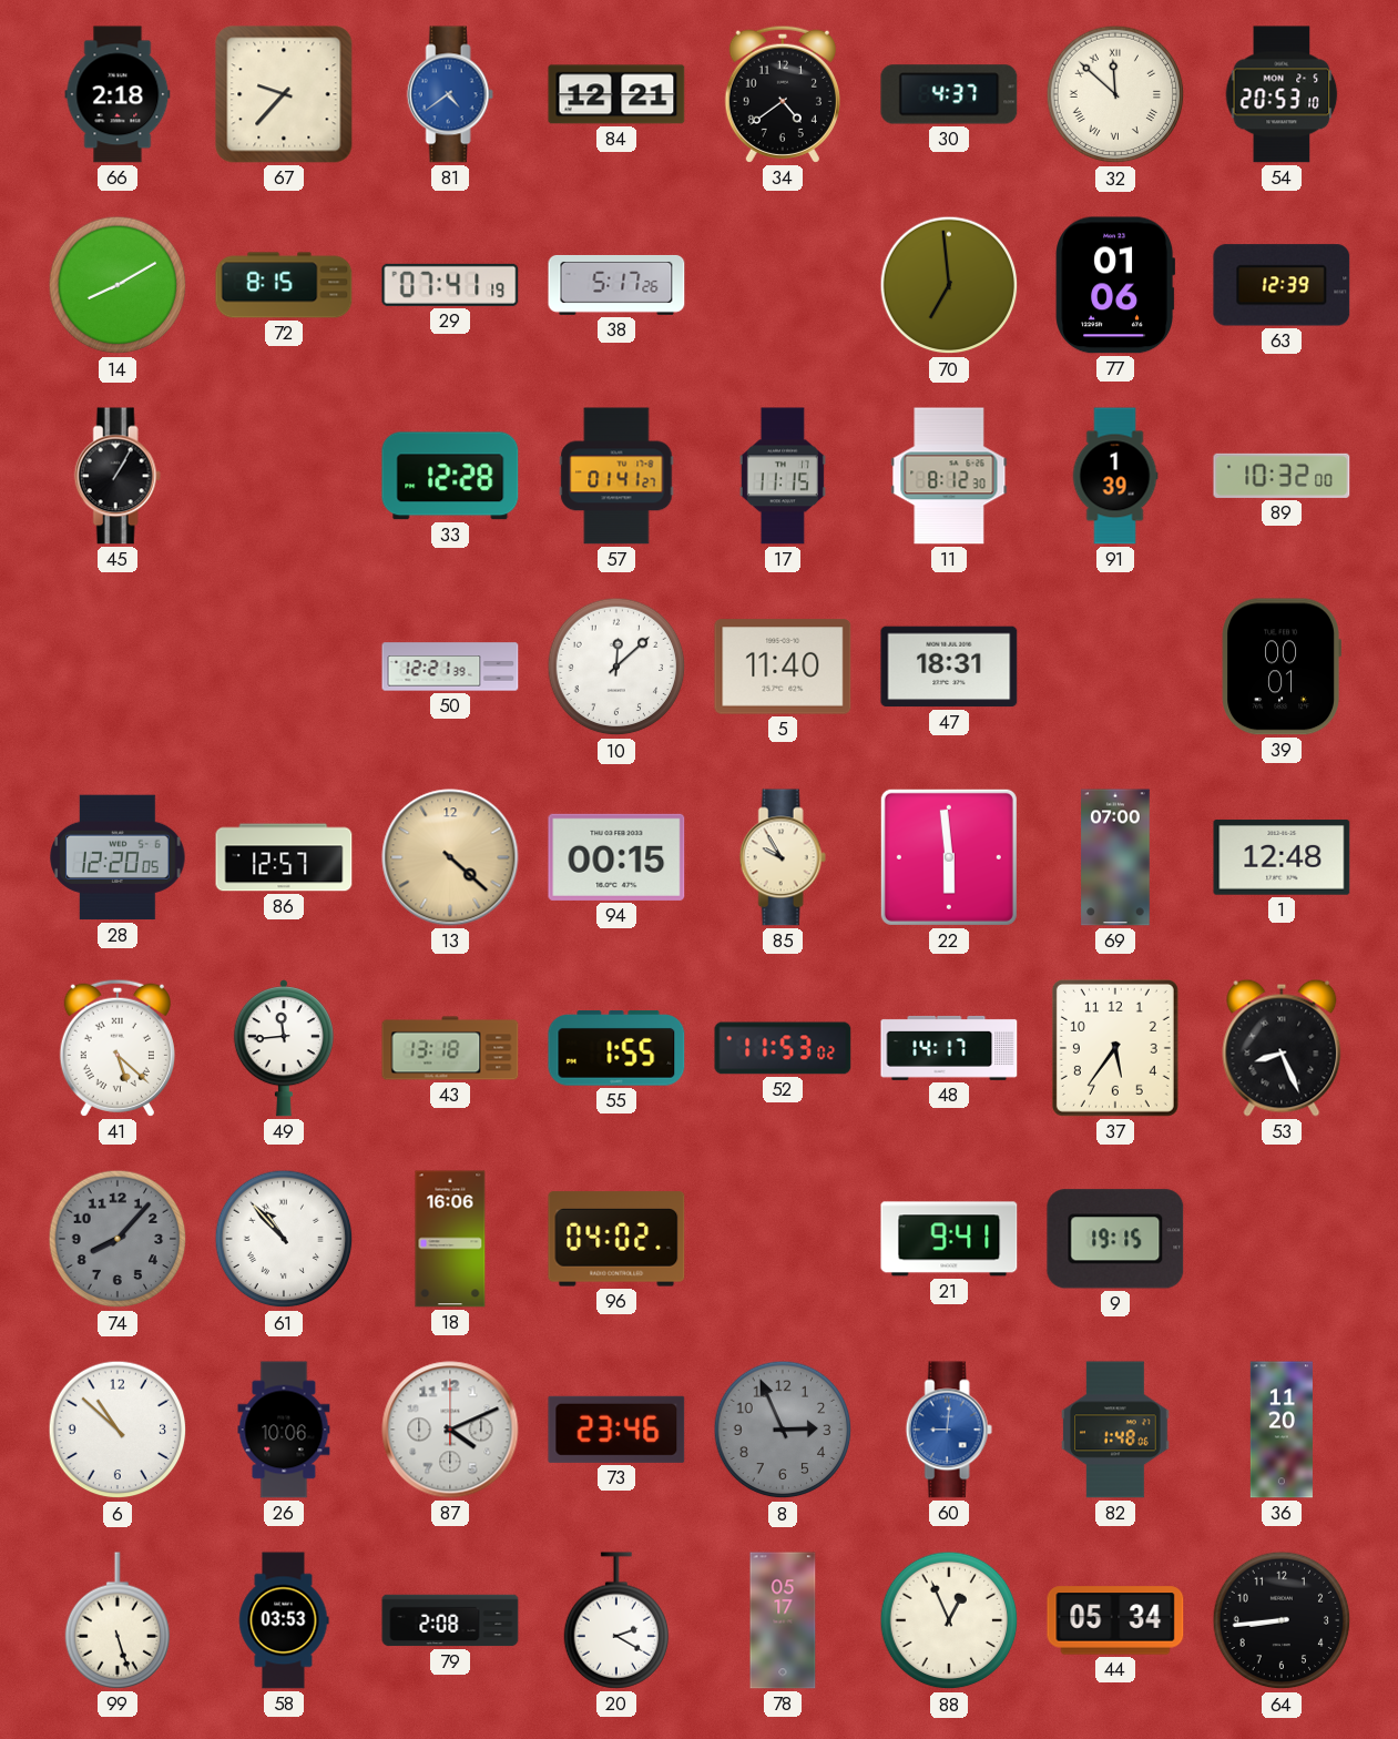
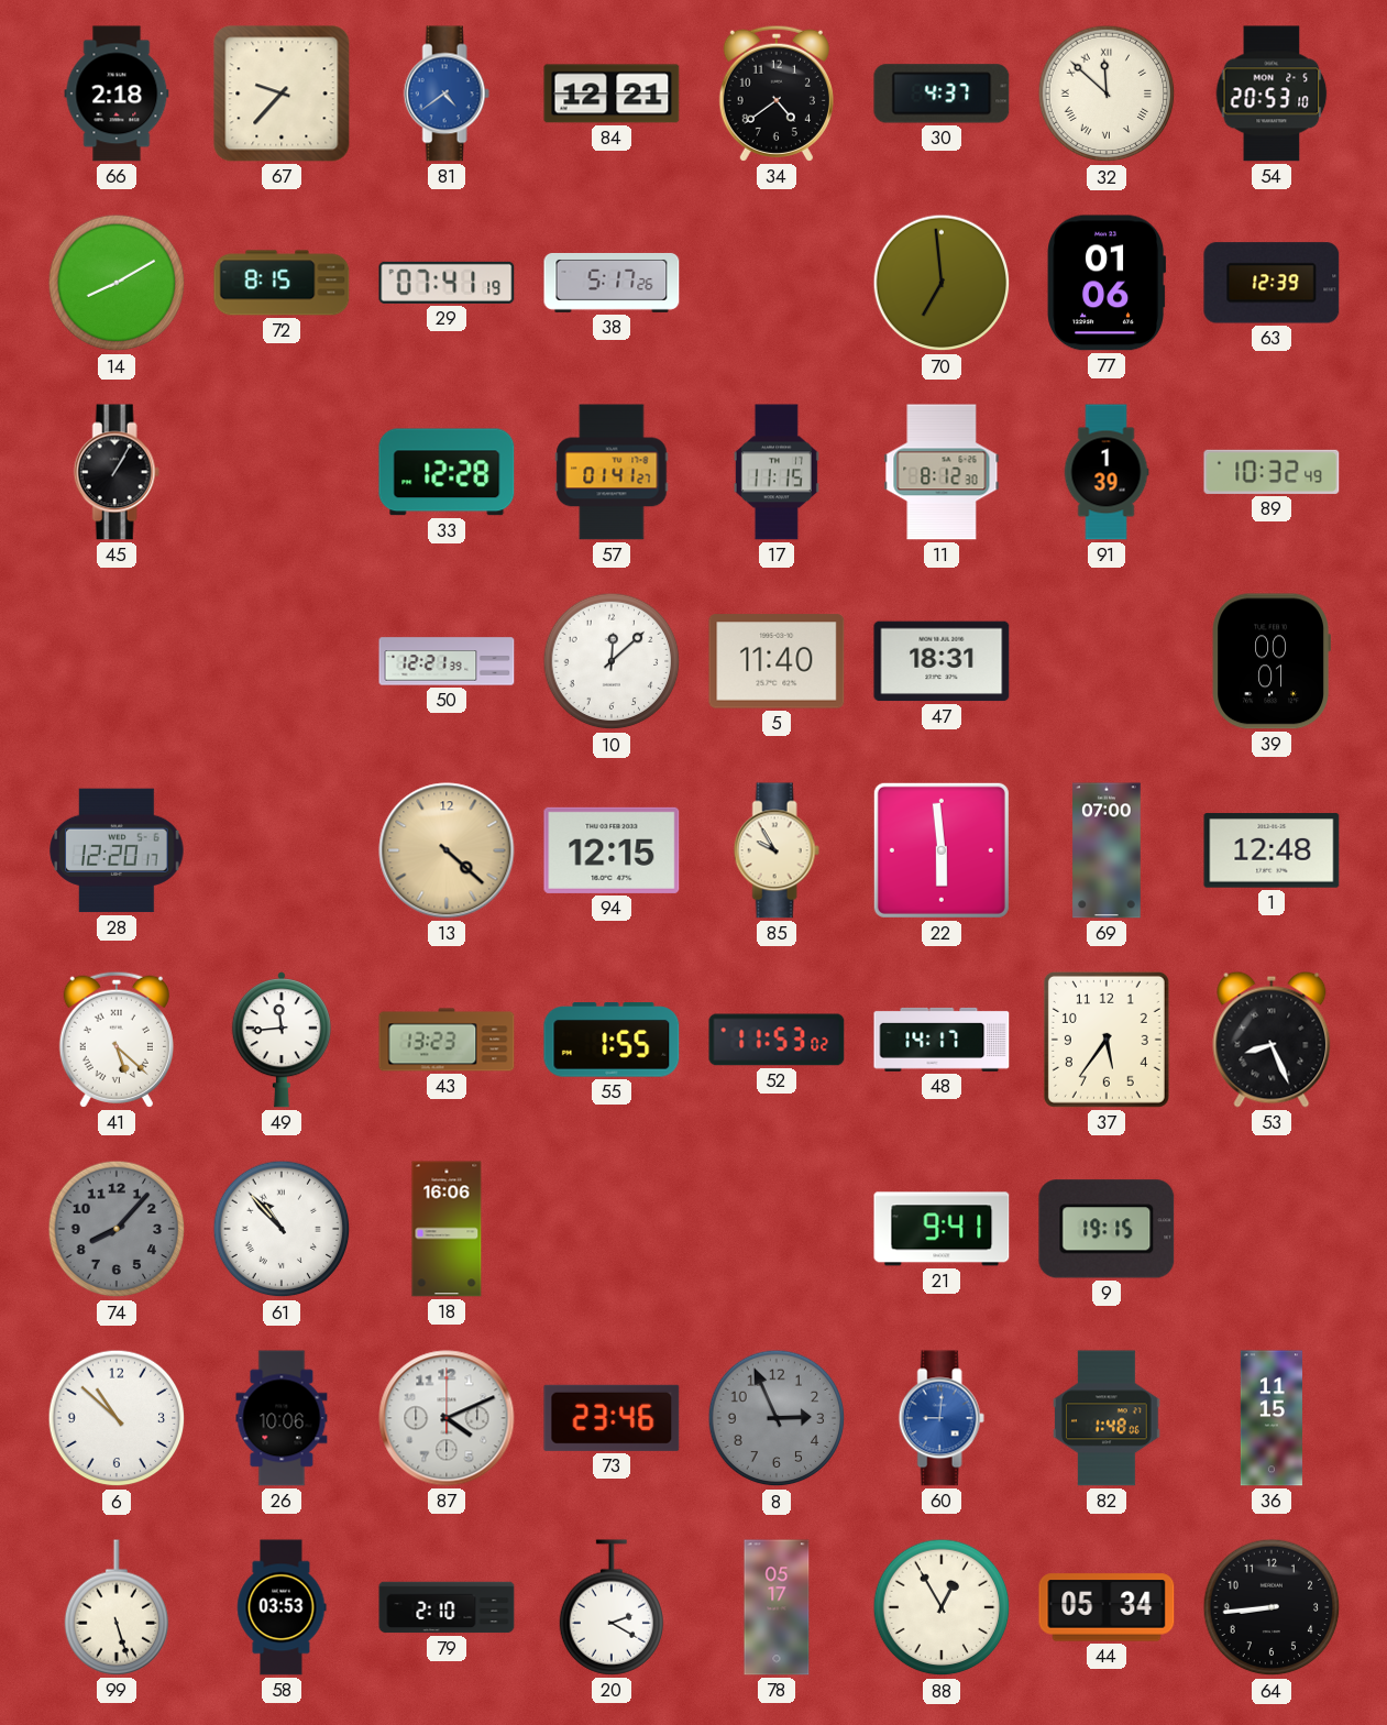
89: 10:32:00 -> 10:32:49 (1272, 472)
28: 12:20:05 -> 12:20:17 (117, 850)
86: 12:57 -> none (284, 857)
94: 00:15 -> 12:15 (612, 850)
43: 13:18 -> 13:23 (447, 1040)
96: 04:02 -> none (616, 1239)
36: 11:20 -> 11:15 (1272, 1418)
79: 2:08 -> 2:10 (447, 1607)
88: 12:56 -> 12:55 (942, 1607)
